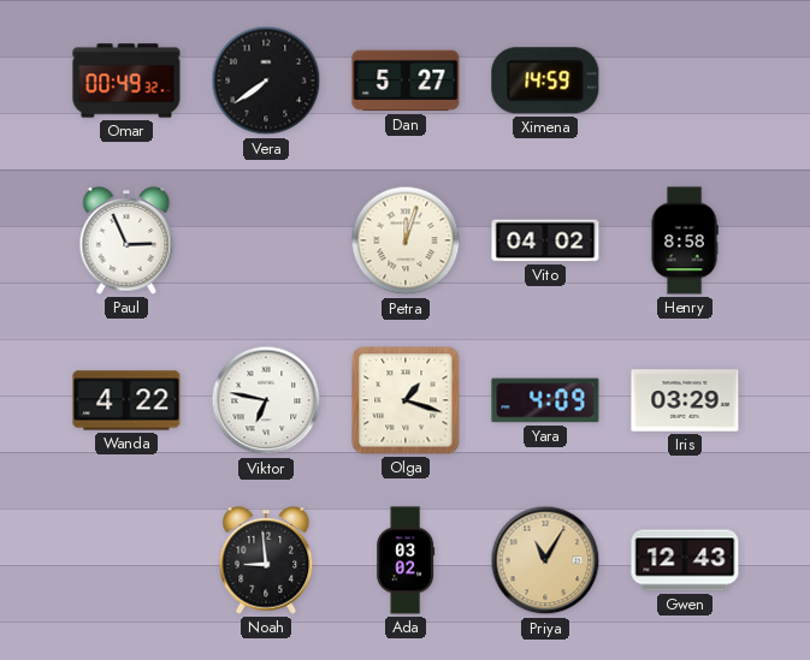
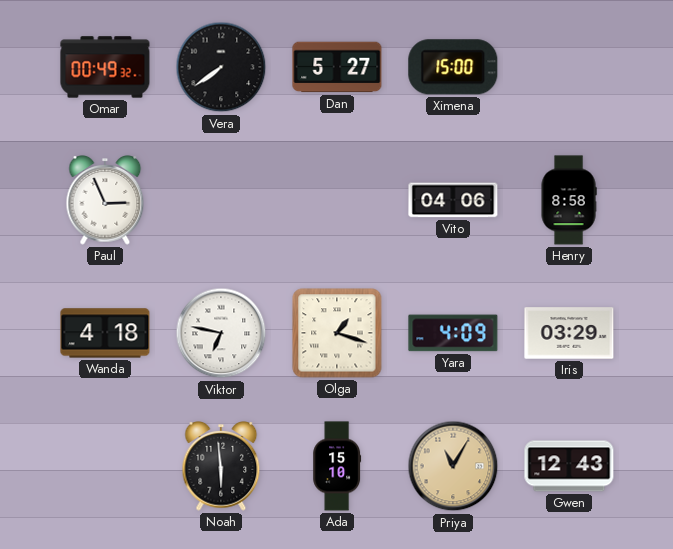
Ximena: 14:59 -> 15:00 (453, 67)
Petra: 12:03 -> none (406, 240)
Vito: 04:02 -> 04:06 (453, 200)
Wanda: 4:22 -> 4:18 (105, 333)
Noah: 8:59 -> 5:59 (221, 467)
Ada: 03:02 -> 15:10 (337, 466)
